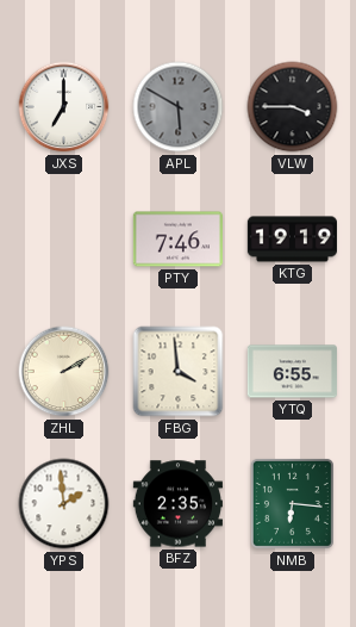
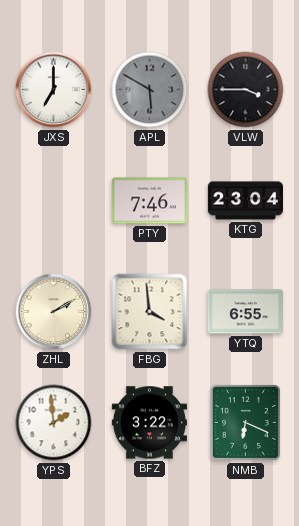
KTG: 19:19 -> 23:04 (245, 201)
BFZ: 2:35 -> 3:22 (149, 423)
NMB: 6:16 -> 6:19 (245, 422)
